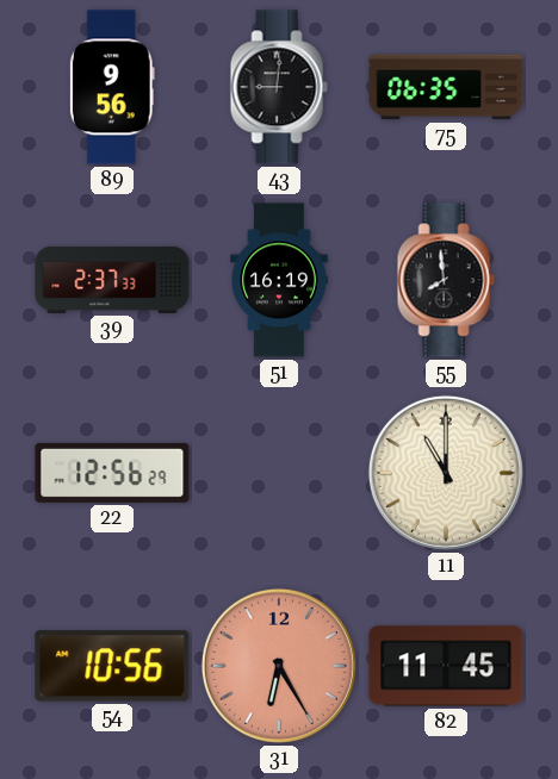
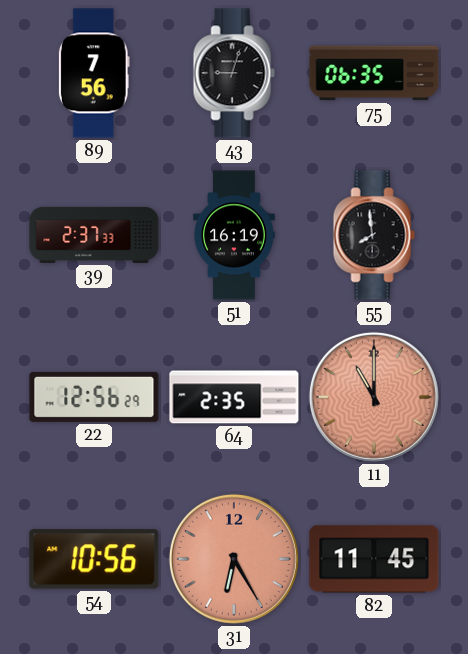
89: 9:56 -> 7:56 (94, 73)
43: 9:01 -> 9:03 (234, 73)
64: none -> 2:35 (234, 397)
11 dial: cream -> salmon (374, 397)
